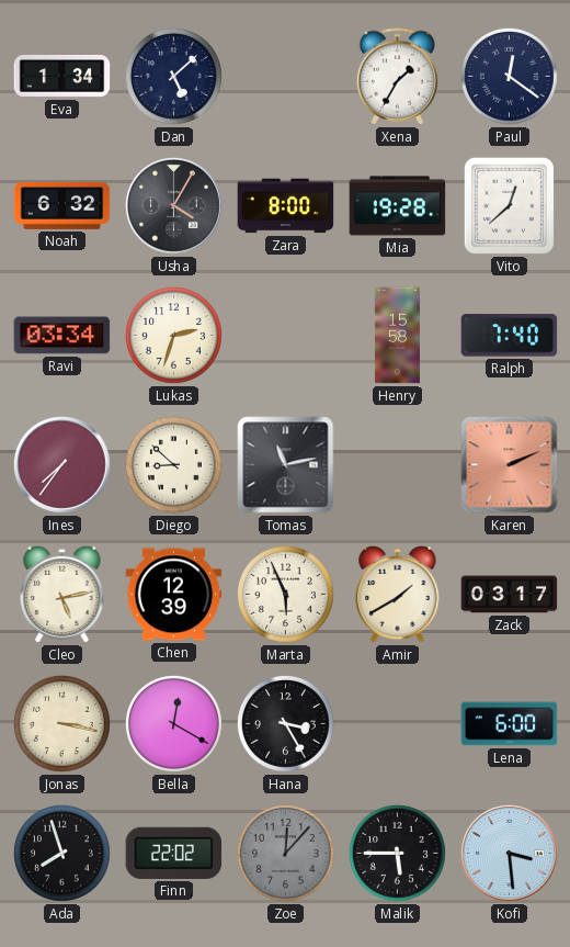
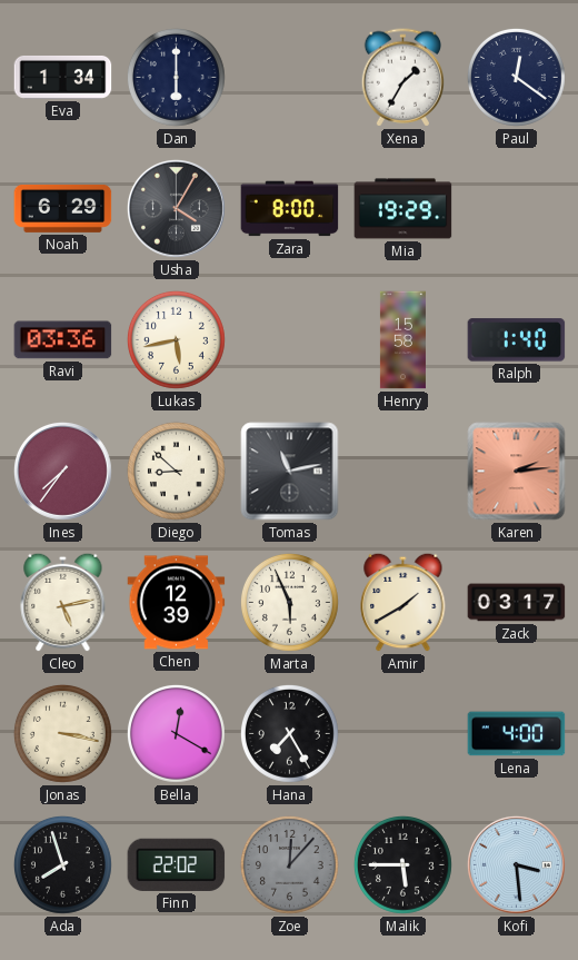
Dan: 5:08 -> 6:00 (176, 77)
Noah: 6:32 -> 6:29 (63, 208)
Mia: 19:28 -> 19:29 (403, 209)
Vito: 12:38 -> none (509, 205)
Ravi: 03:34 -> 03:36 (63, 340)
Lukas: 2:33 -> 5:43 (176, 339)
Ralph: 7:40 -> 1:40 (517, 340)
Karen: 2:11 -> 2:14 (517, 472)
Hana: 3:25 -> 7:25 (289, 733)
Lena: 6:00 -> 4:00 (517, 734)
